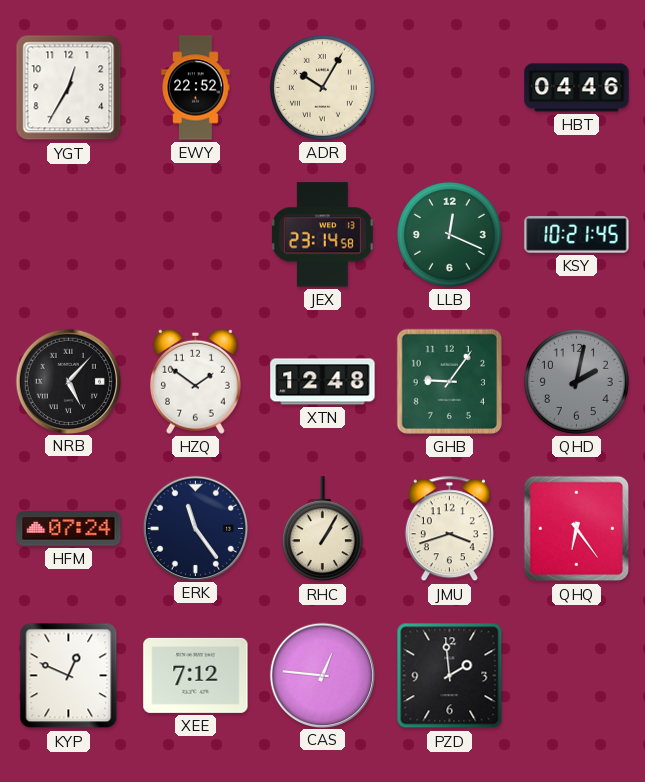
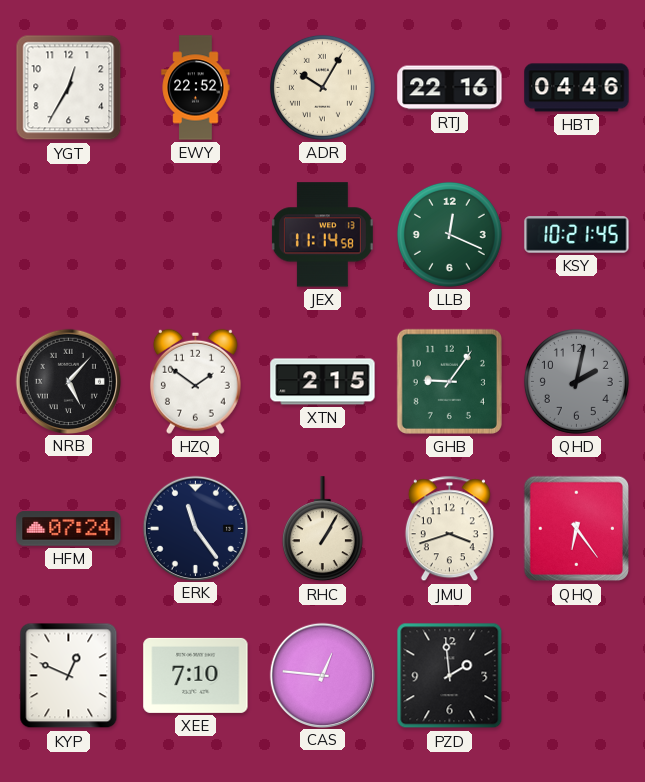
RTJ: none -> 22:16 (450, 88)
JEX: 23:14 -> 11:14 (322, 235)
XTN: 12:48 -> 2:15 (323, 382)
XEE: 7:12 -> 7:10 (196, 675)
